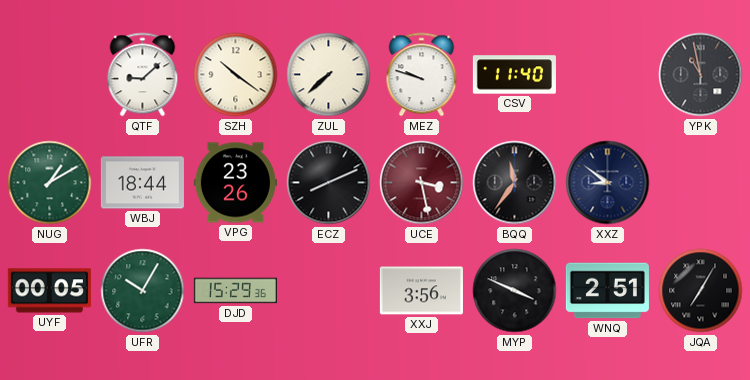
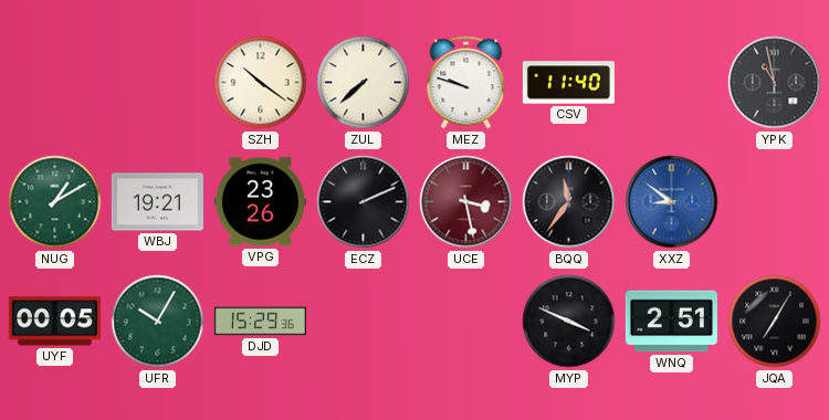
QTF: 9:08 -> none (143, 75)
WBJ: 18:44 -> 19:21 (157, 202)
ECZ: 8:11 -> 2:11 (364, 202)
XXZ dial: navy -> blue (672, 202)
XXJ: 3:56 -> none (421, 291)
